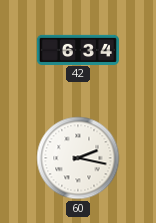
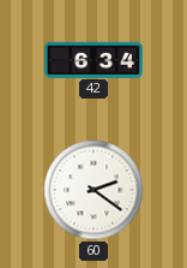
60: 2:17 -> 2:21 (93, 190)
